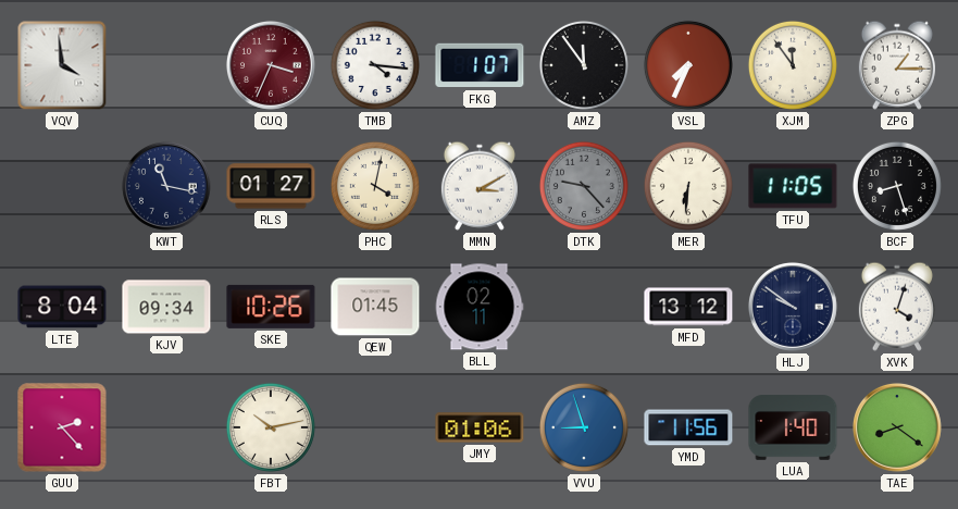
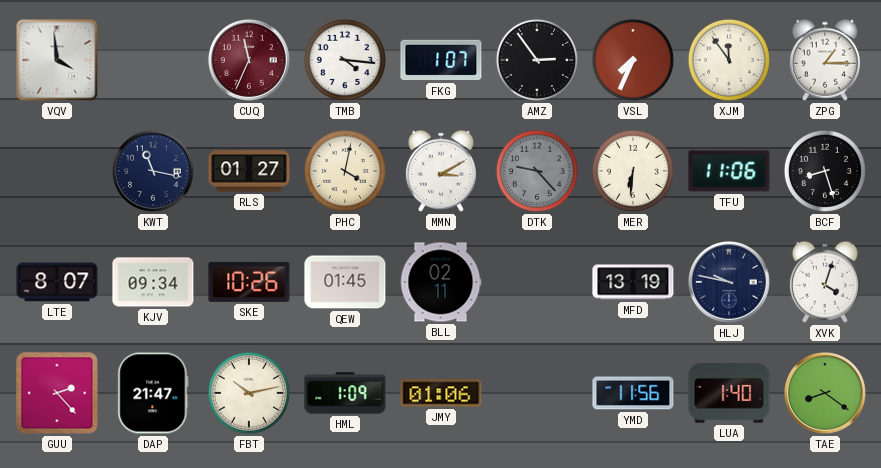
CUQ: 3:34 -> 11:34 (249, 60)
AMZ: 11:54 -> 2:54 (537, 60)
TFU: 11:05 -> 11:06 (729, 171)
LTE: 8:04 -> 8:07 (57, 282)
MFD: 13:12 -> 13:19 (633, 282)
HLJ: 9:51 -> 9:47 (729, 282)
DAP: none -> 21:47 (153, 393)
HML: none -> 1:09 (345, 393)
VVU: 8:57 -> none (584, 427)
